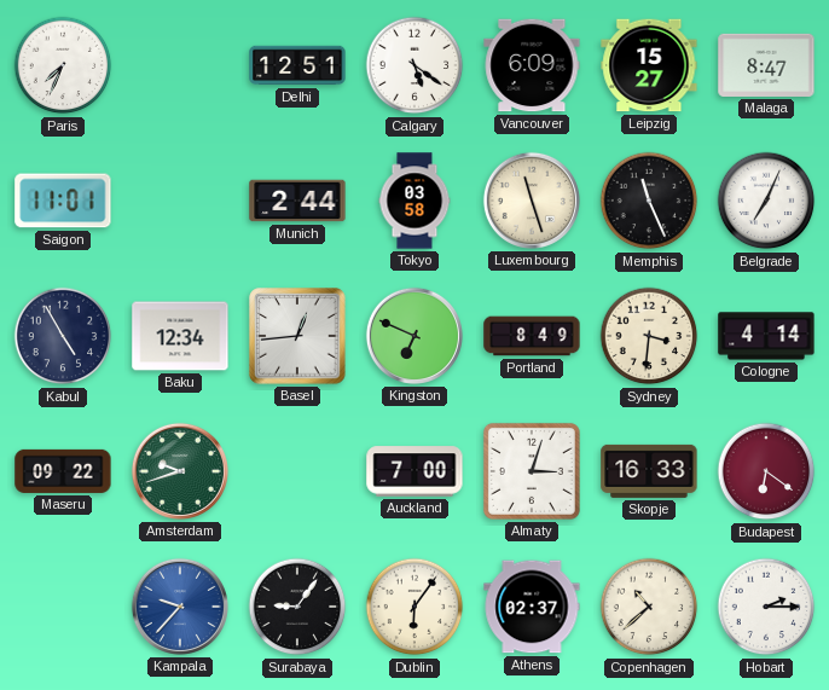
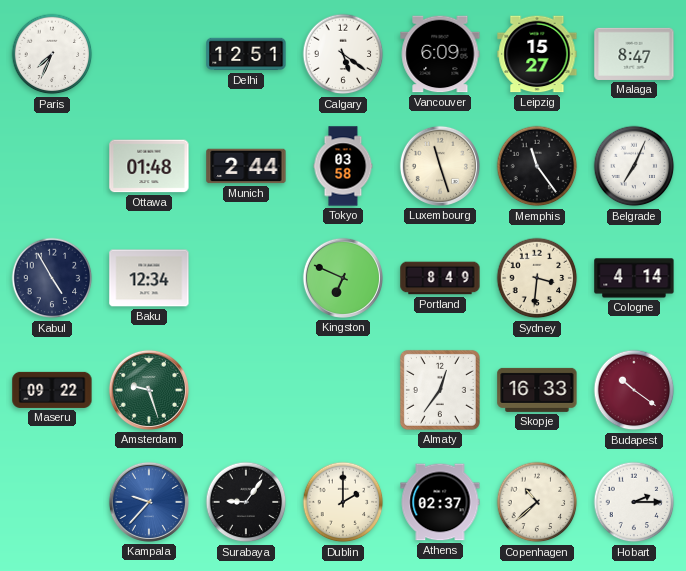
Saigon: 11:01 -> none (63, 201)
Ottawa: none -> 01:48 (149, 166)
Memphis: 11:26 -> 11:24 (537, 166)
Basel: 12:44 -> none (297, 336)
Amsterdam: 9:42 -> 9:27 (149, 390)
Auckland: 7:00 -> none (414, 471)
Almaty: 3:03 -> 12:36 (440, 390)
Budapest: 6:21 -> 10:21 (634, 390)
Dublin: 6:06 -> 2:00 (343, 502)
